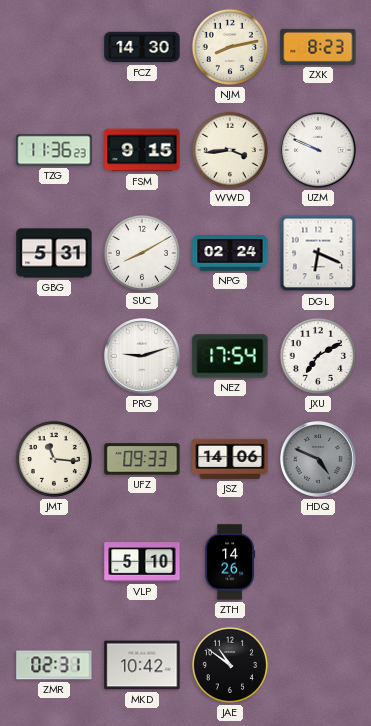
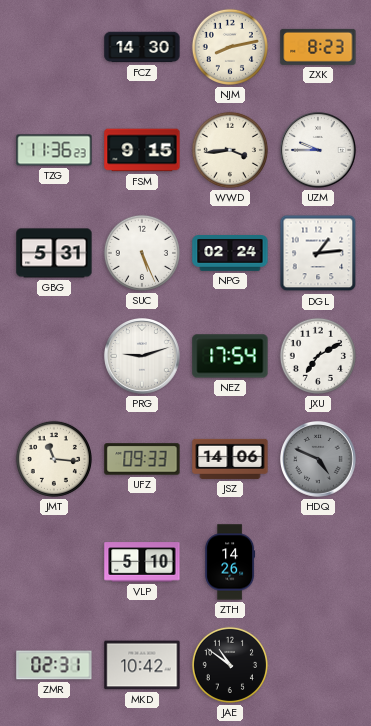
UZM: 9:49 -> 9:45 (319, 151)
SUC: 8:10 -> 5:26 (142, 253)
DGL: 6:19 -> 1:14 (318, 253)
